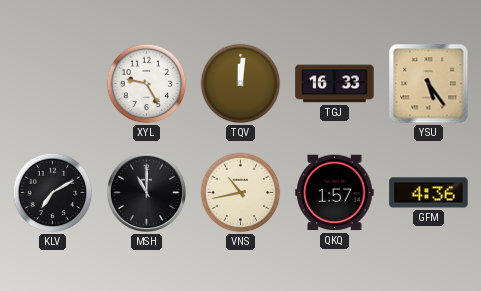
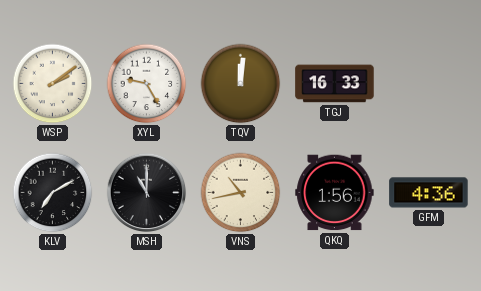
WSP: none -> 2:09 (53, 84)
YSU: 5:24 -> none (429, 84)
QKQ: 1:57 -> 1:56 (335, 193)
